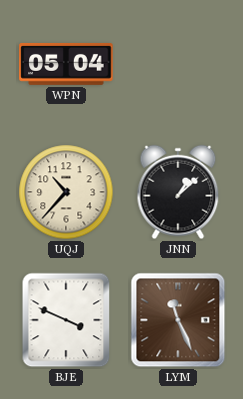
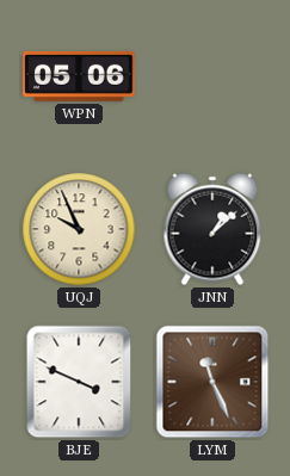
WPN: 05:04 -> 05:06 (79, 76)
UQJ: 10:37 -> 9:56 (79, 229)
